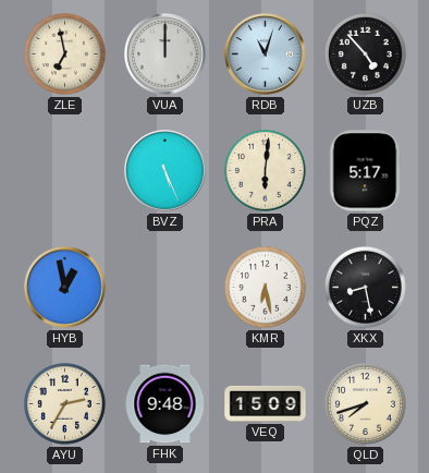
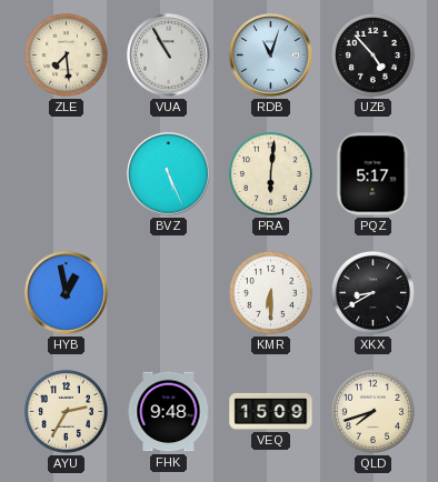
ZLE: 6:58 -> 7:29 (66, 54)
VUA: 12:00 -> 10:55 (169, 56)
KMR: 6:28 -> 6:30 (270, 292)
XKX: 8:28 -> 8:40 (372, 292)
